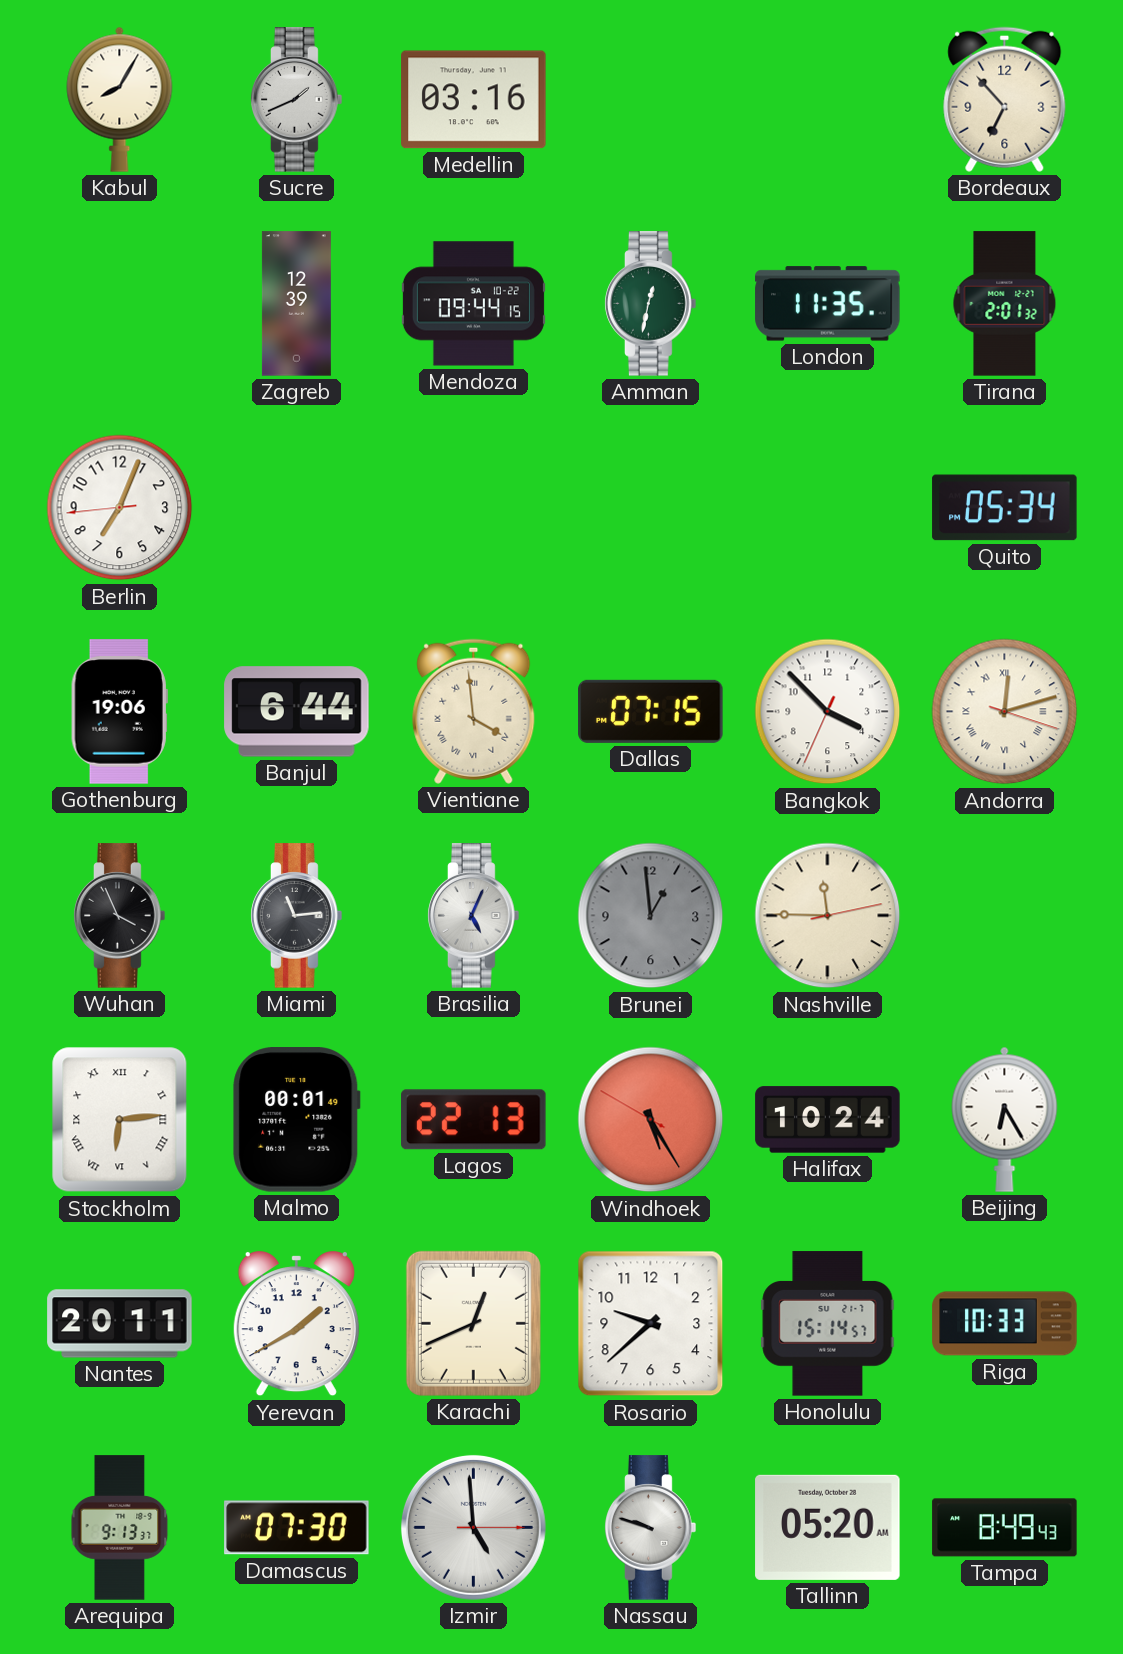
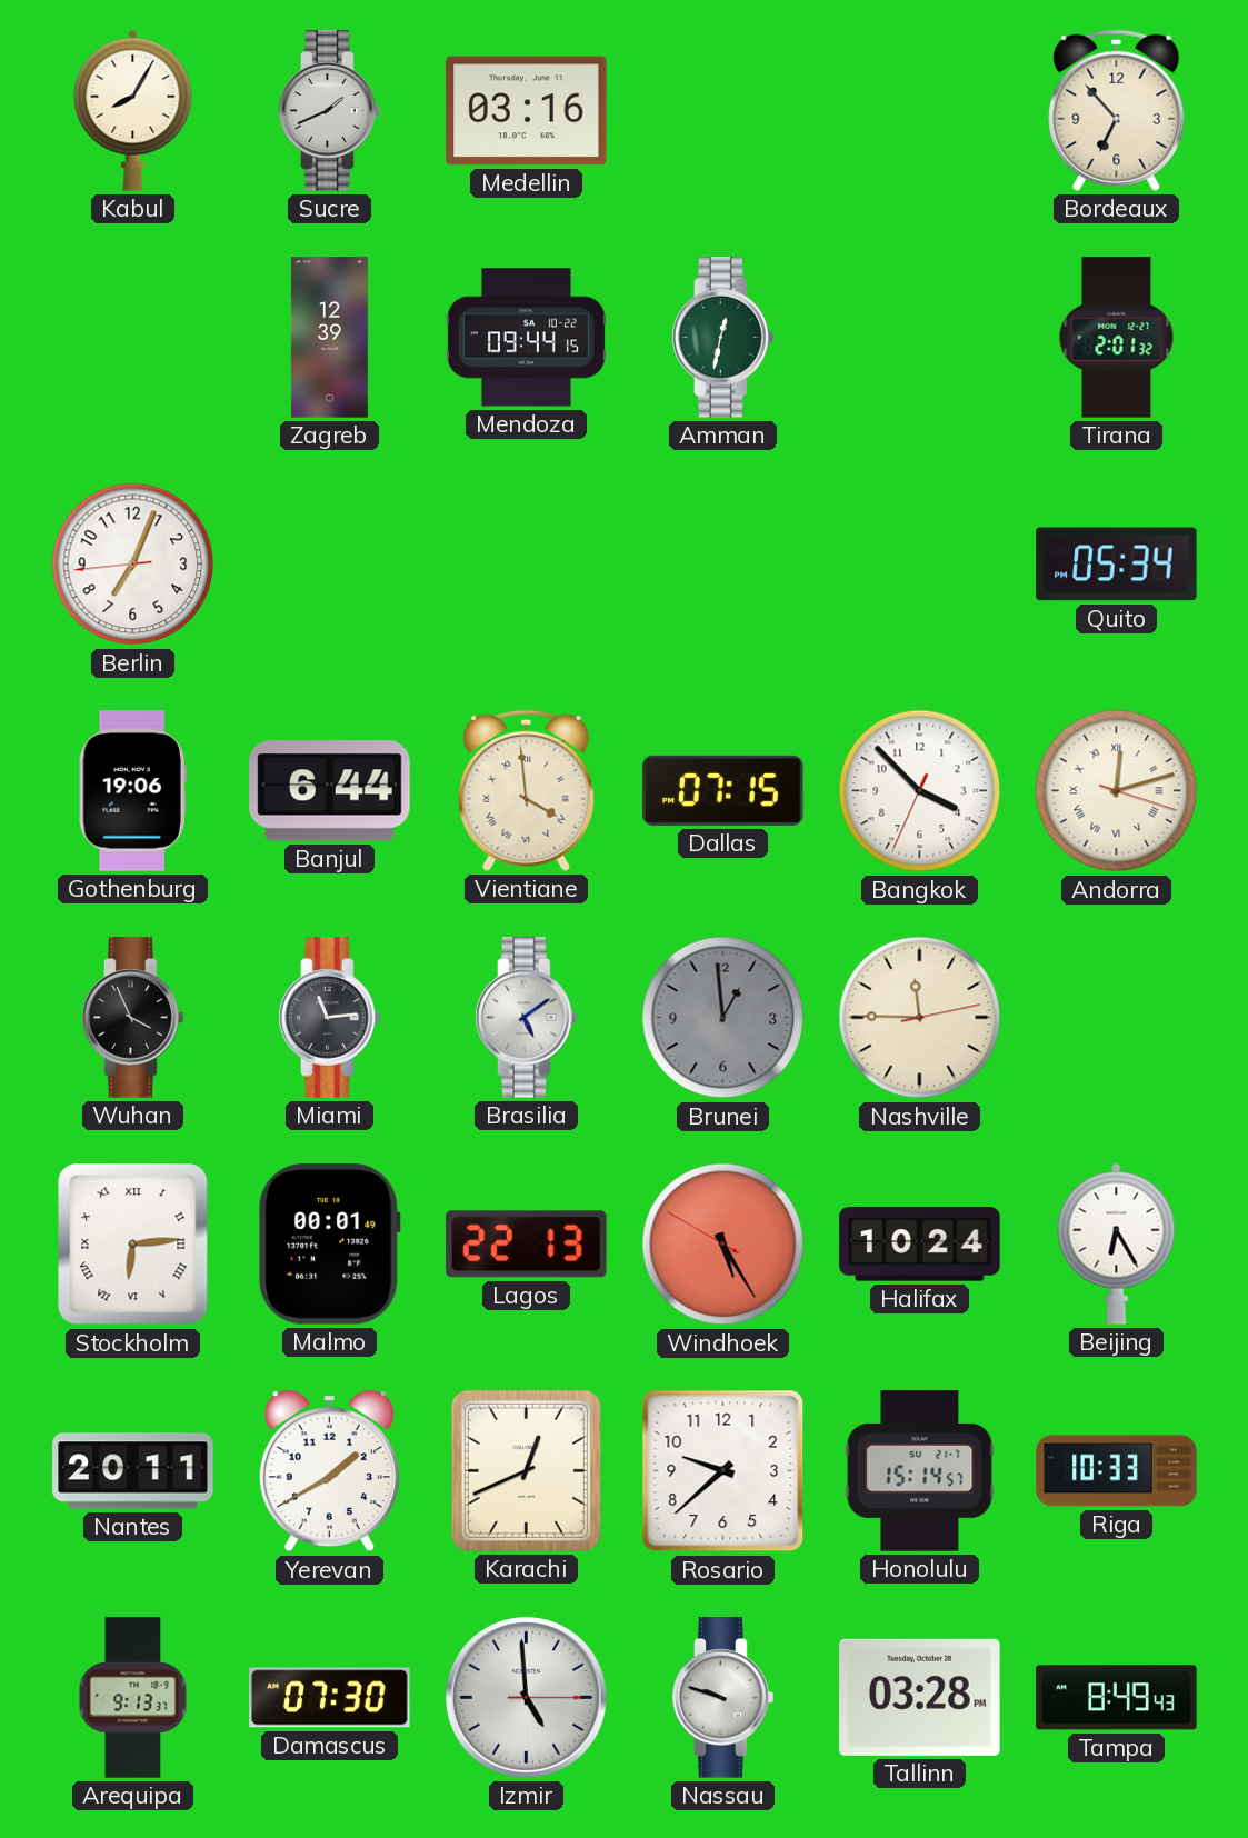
London: 11:35 -> none (828, 304)
Brasilia: 5:04 -> 5:09 (527, 1018)
Tallinn: 05:20 -> 03:28 (920, 1697)
